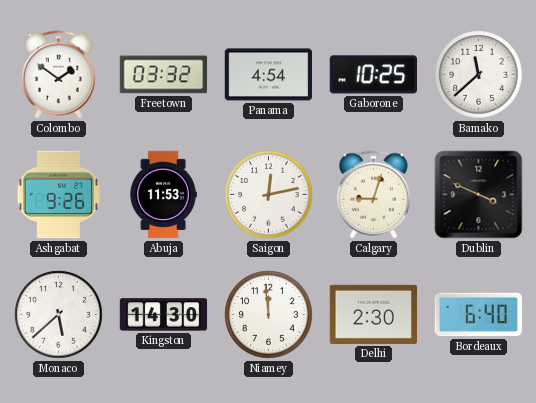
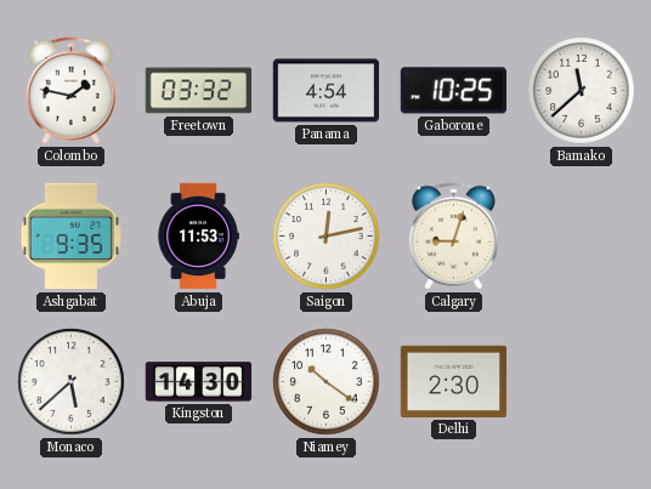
Colombo: 1:51 -> 1:47 (70, 91)
Ashgabat: 9:26 -> 9:35 (70, 237)
Dublin: 3:49 -> none (479, 195)
Niamey: 11:59 -> 10:21 (327, 382)
Bordeaux: 6:40 -> none (479, 315)
